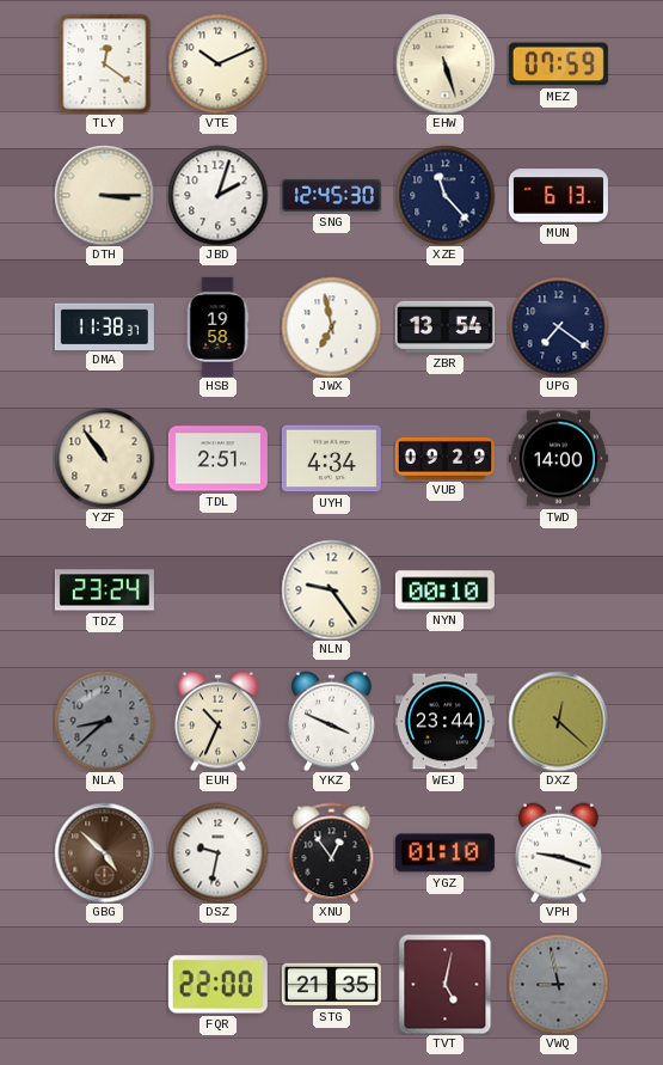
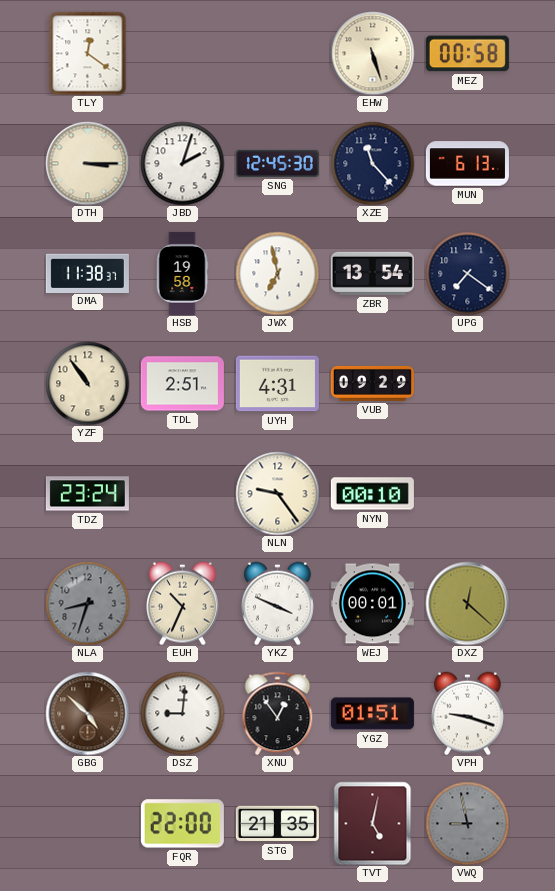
VTE: 10:11 -> none (217, 63)
MEZ: 07:59 -> 00:58 (467, 54)
UYH: 4:34 -> 4:31 (277, 384)
TWD: 14:00 -> none (558, 459)
NLA: 8:38 -> 8:33 (87, 603)
WEJ: 23:44 -> 00:01 (372, 604)
DSZ: 9:32 -> 9:01 (182, 713)
YGZ: 01:10 -> 01:51 (372, 714)
